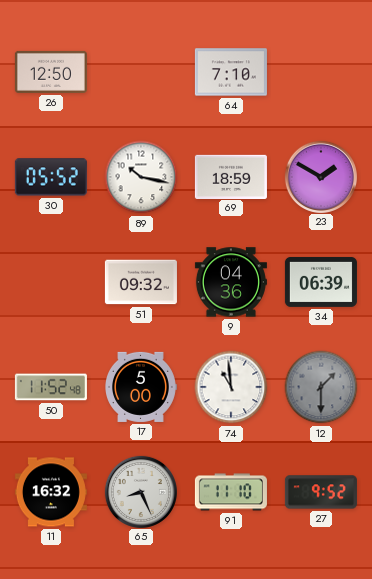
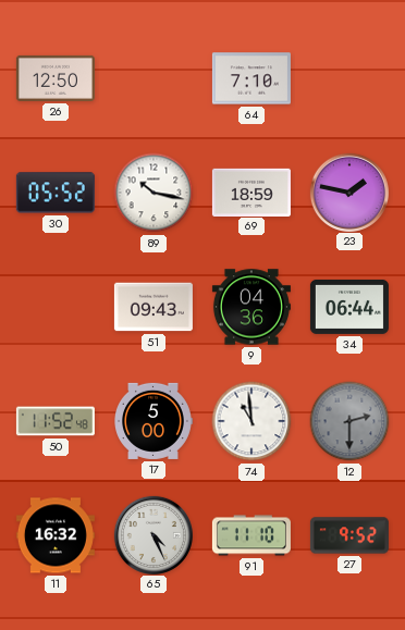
23: 1:50 -> 1:47 (348, 192)
51: 09:32 -> 09:43 (154, 307)
34: 06:39 -> 06:44 (349, 307)
12: 1:30 -> 2:30 (349, 421)
65: 8:26 -> 4:26 (152, 534)
